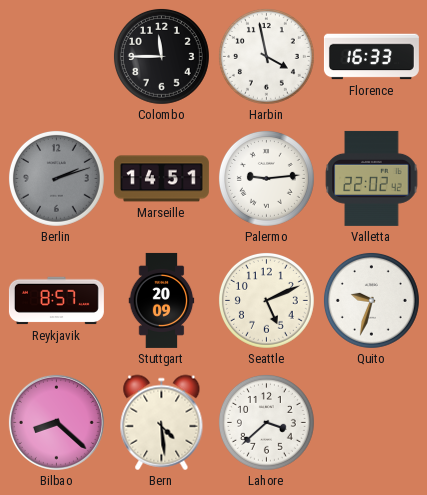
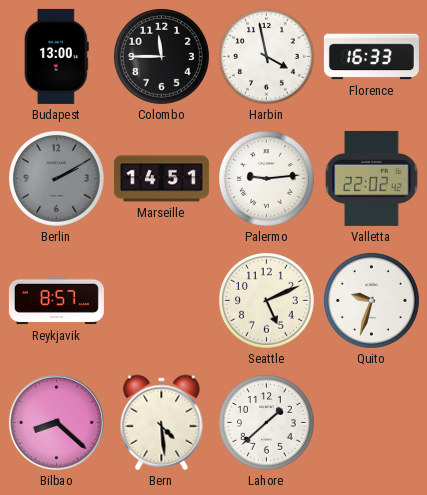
Budapest: none -> 13:00 (56, 56)
Berlin: 2:12 -> 2:10 (56, 178)
Stuttgart: 20:09 -> none (162, 300)
Lahore: 3:38 -> 1:38 (266, 422)
